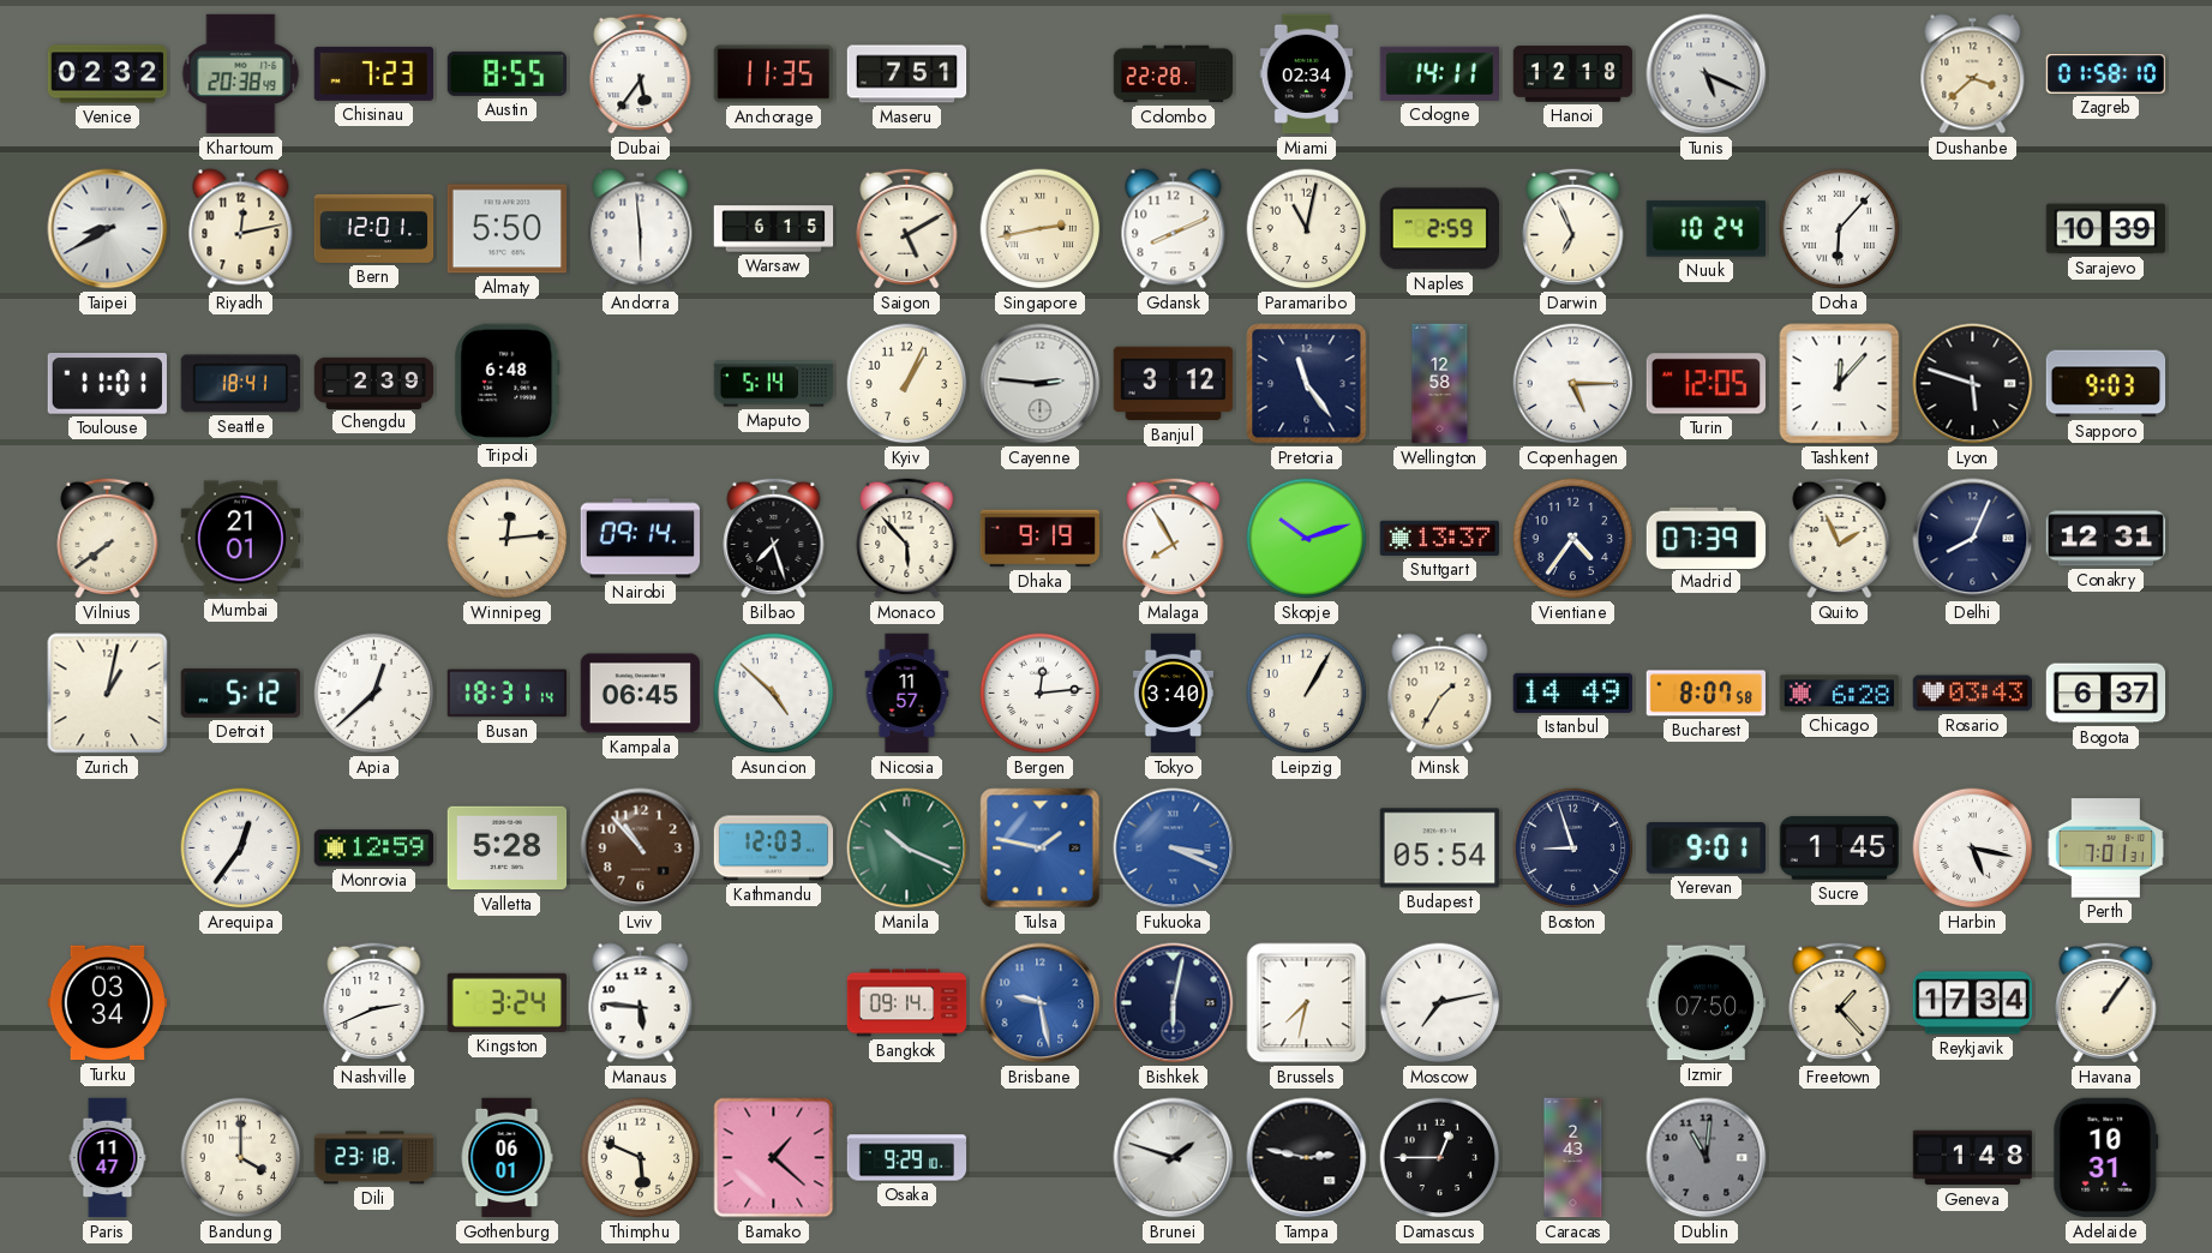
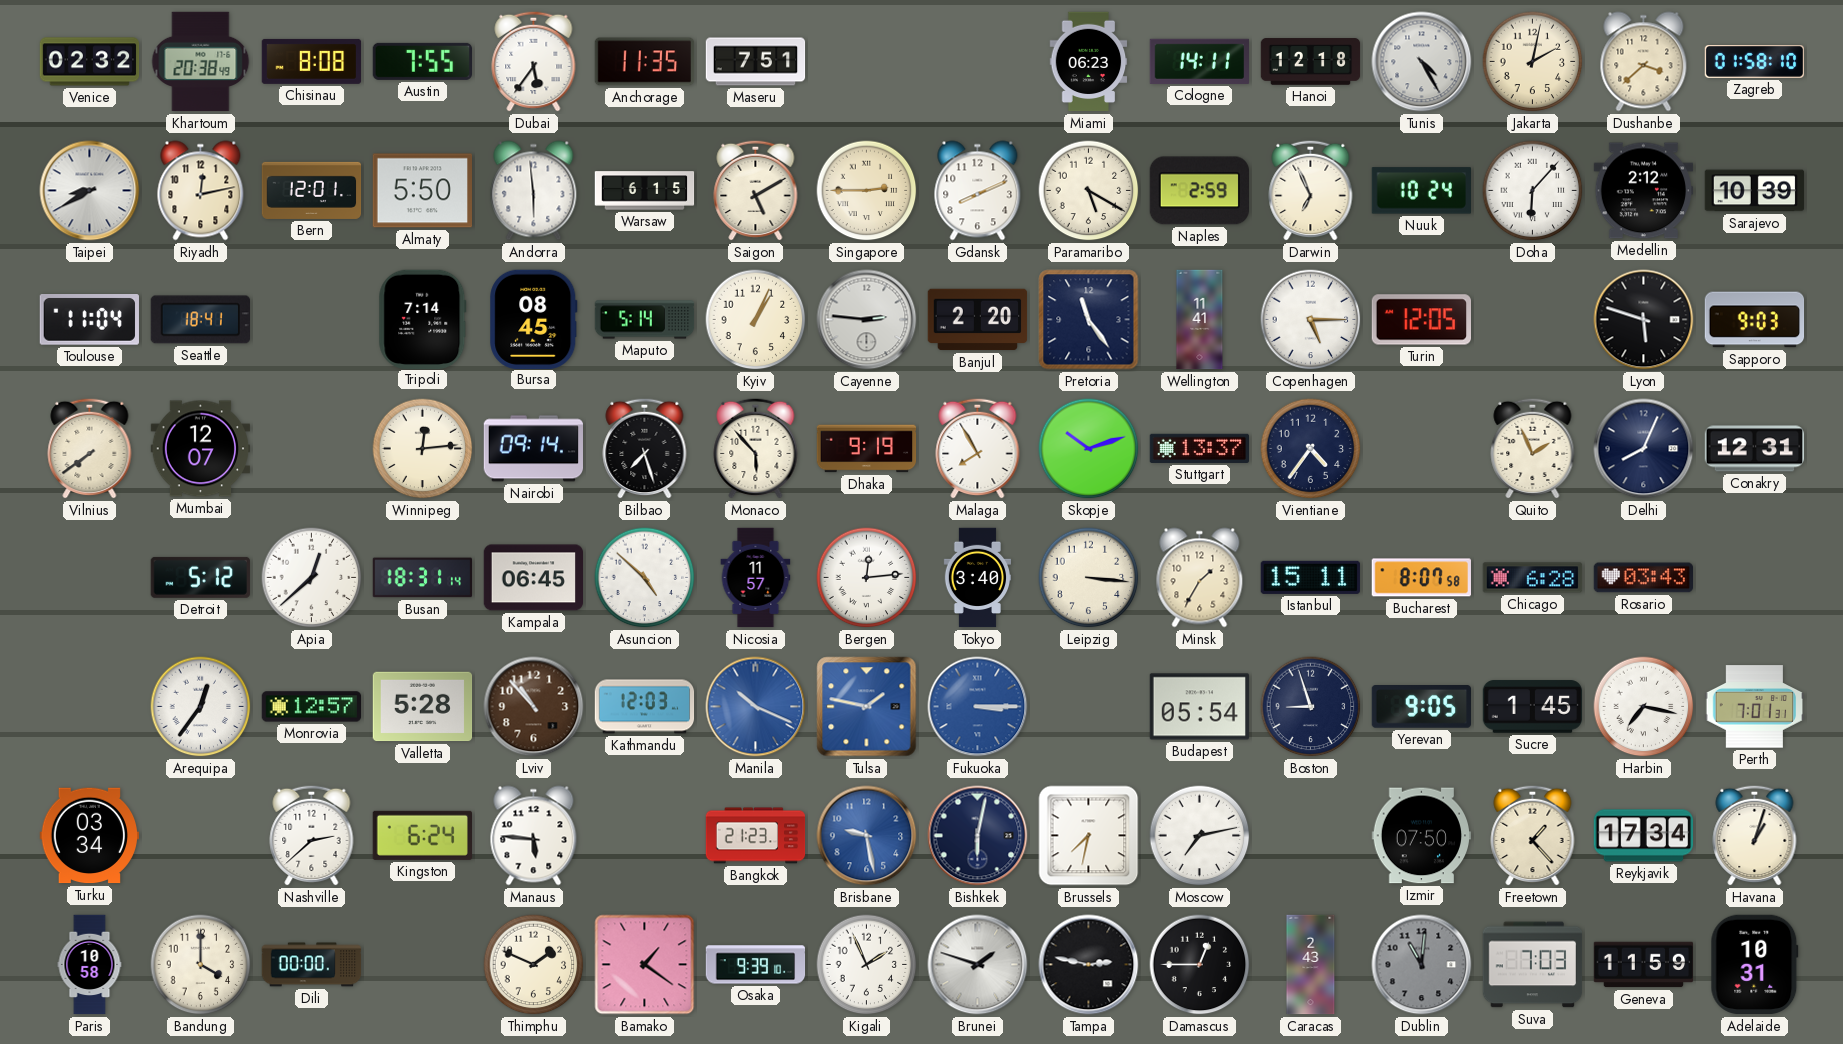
Chisinau: 7:23 -> 8:08 (312, 61)
Austin: 8:55 -> 7:55 (423, 61)
Colombo: 22:28 -> none (1174, 74)
Miami: 02:34 -> 06:23 (1089, 62)
Tunis: 5:19 -> 4:25 (1422, 62)
Jakarta: none -> 2:02 (1533, 62)
Singapore: 2:43 -> 2:45 (867, 191)
Paramaribo: 11:02 -> 5:20 (1089, 191)
Medellin: none -> 2:12 (1644, 191)
Toulouse: 11:01 -> 11:04 (89, 320)
Chengdu: 2:39 -> none (374, 383)
Tripoli: 6:48 -> 7:14 (423, 319)
Bursa: none -> 08:45 (534, 319)
Banjul: 3:12 -> 2:20 (978, 320)
Wellington: 12:58 -> 11:41 (1200, 320)
Tashkent: 12:07 -> none (1840, 384)
Mumbai: 21:01 -> 12:07 (201, 449)
Madrid: 07:39 -> none (1707, 538)
Zurich: 1:02 -> none (108, 694)
Leipzig: 1:05 -> 3:16 (1089, 578)
Istanbul: 14:49 -> 15:11 (1310, 577)
Bogota: 6:37 -> none (2106, 694)
Monrovia: 12:59 -> 12:57 (312, 707)
Manila dial: green -> blue (756, 707)
Fukuoka: 3:19 -> 3:15 (978, 707)
Yerevan: 9:01 -> 9:05 (1421, 707)
Harbin: 5:17 -> 7:17 (1644, 707)
Nashville: 2:41 -> 2:38 (312, 835)
Kingston: 3:24 -> 6:24 (422, 835)
Bangkok: 09:14 -> 21:23 (756, 836)
Havana: 1:06 -> 1:03 (1755, 835)
Paris: 11:47 -> 10:58 (90, 965)
Dili: 23:18 -> 00:00 (312, 965)
Gothenburg: 06:01 -> none (506, 1158)
Thimphu: 5:49 -> 1:49 (534, 965)
Bamako: 1:22 -> 1:21 (645, 965)
Osaka: 9:29 -> 9:39 (756, 965)
Kigali: none -> 1:56 (867, 965)
Suva: none -> 7:03 (1533, 965)
Geneva: 1:48 -> 11:59 (1644, 965)
